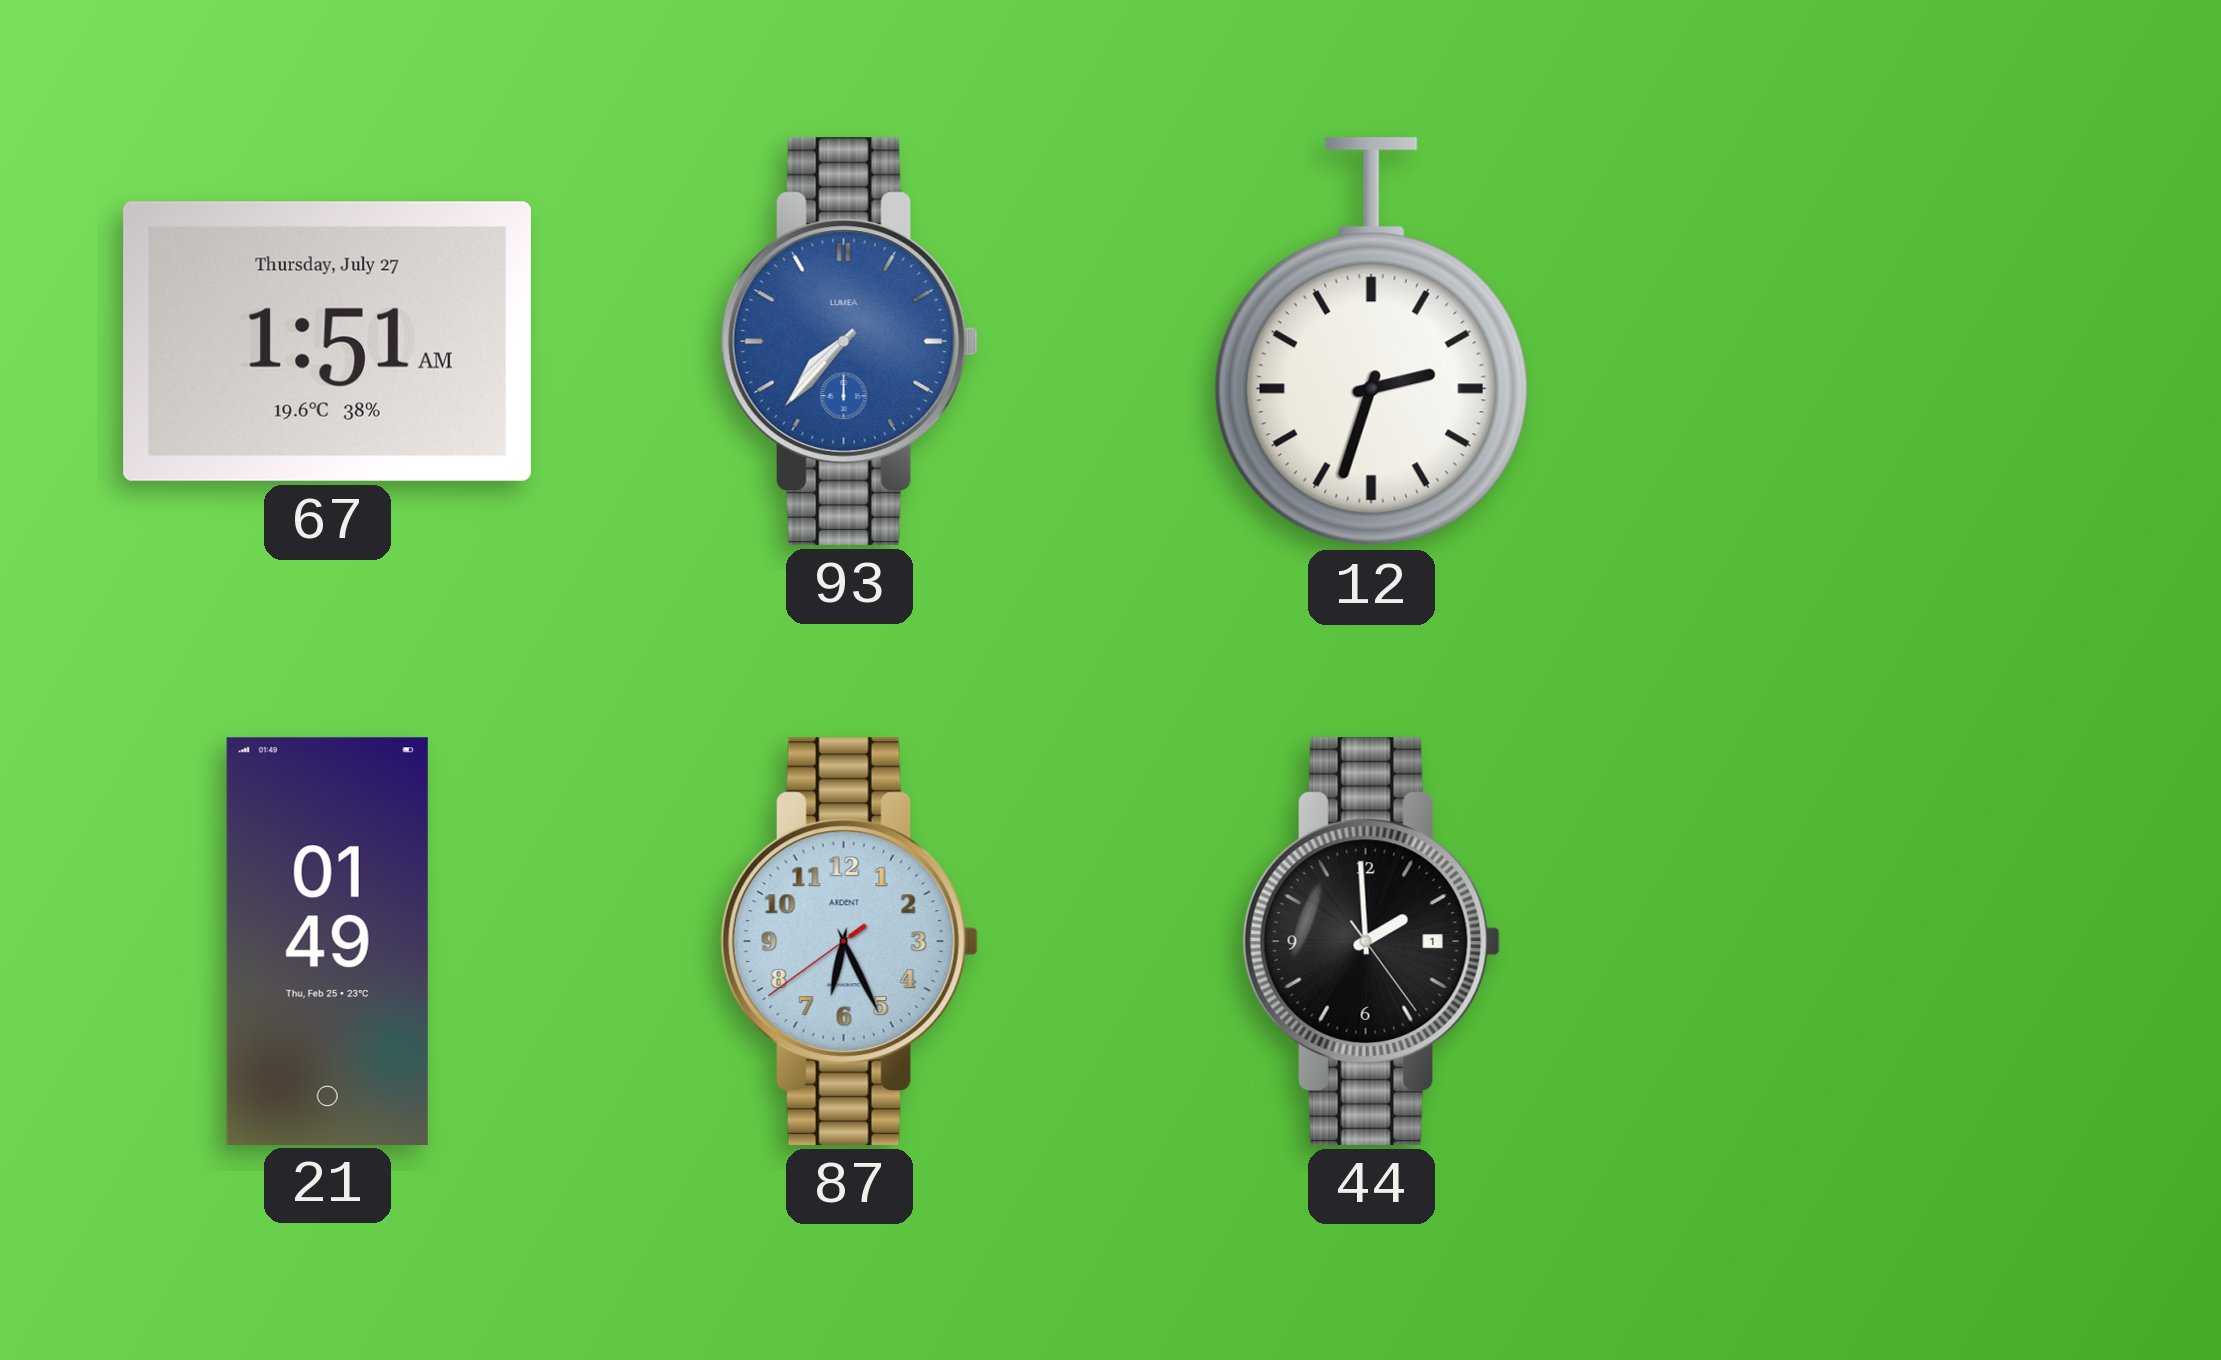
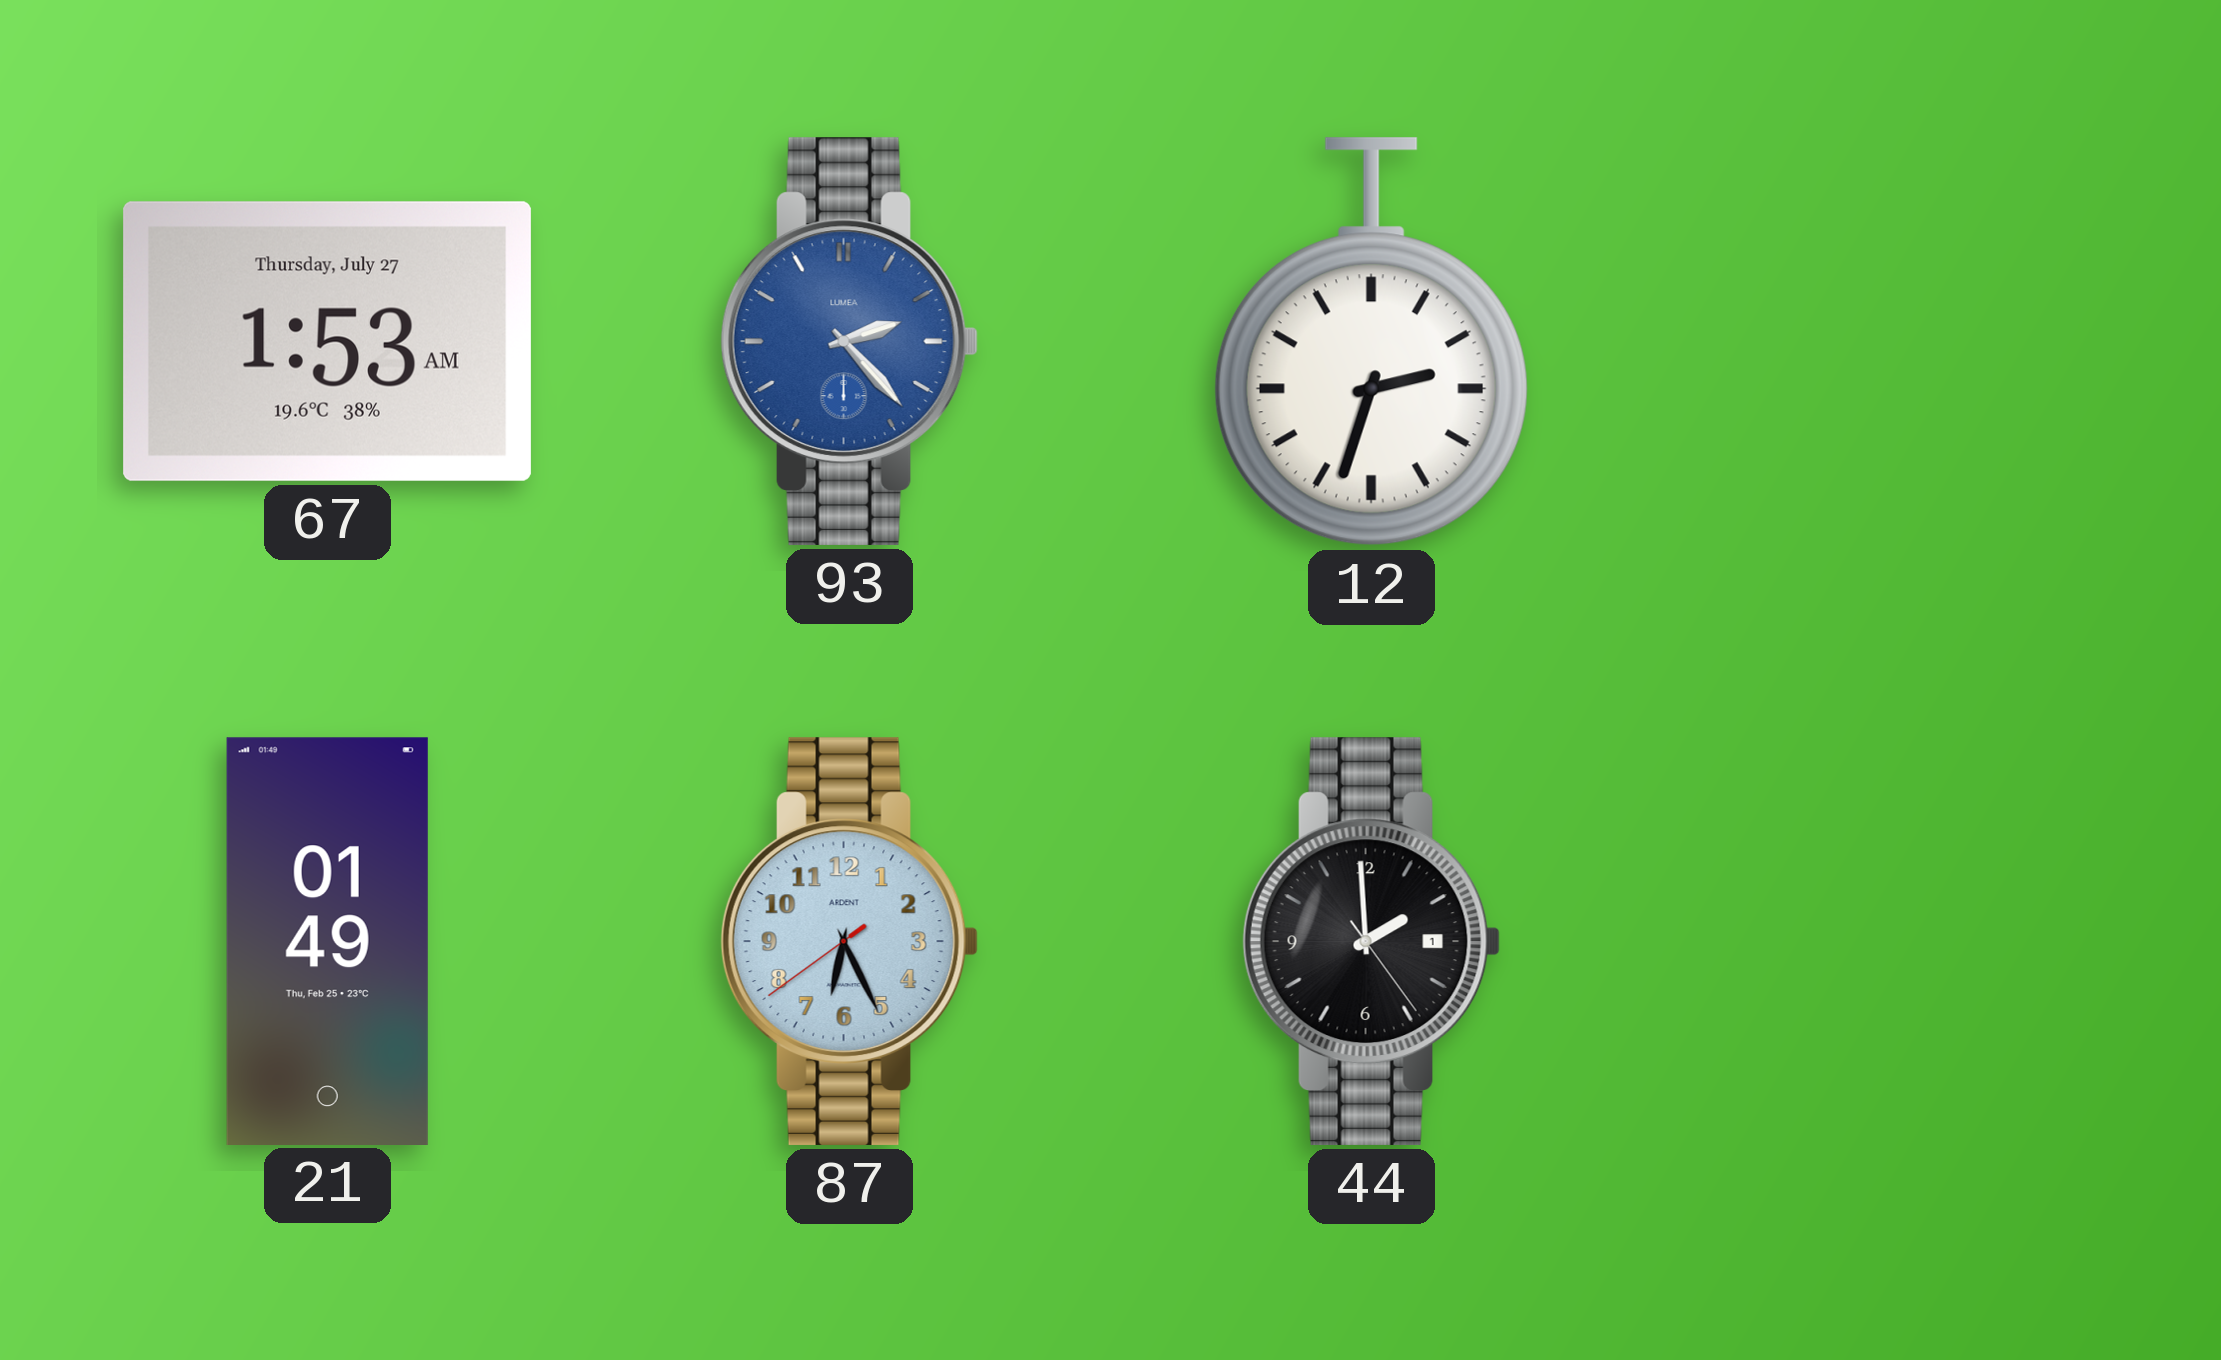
67: 1:51 -> 1:53 (327, 341)
93: 7:37 -> 2:23 (849, 341)
